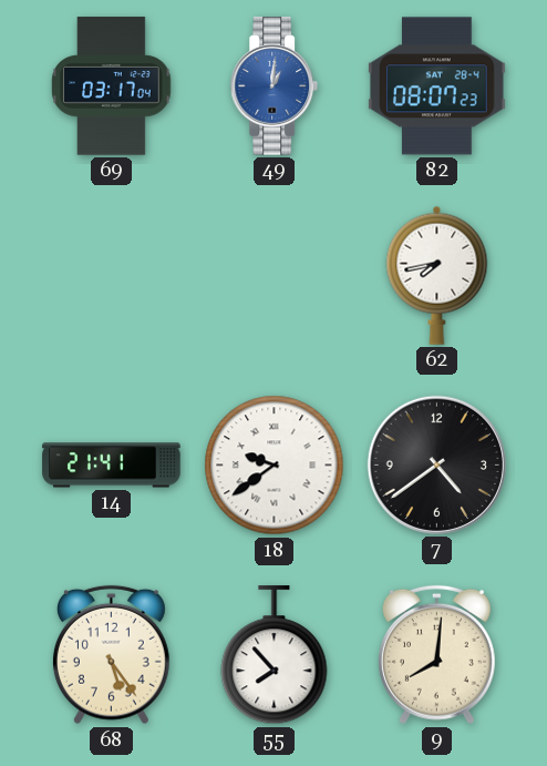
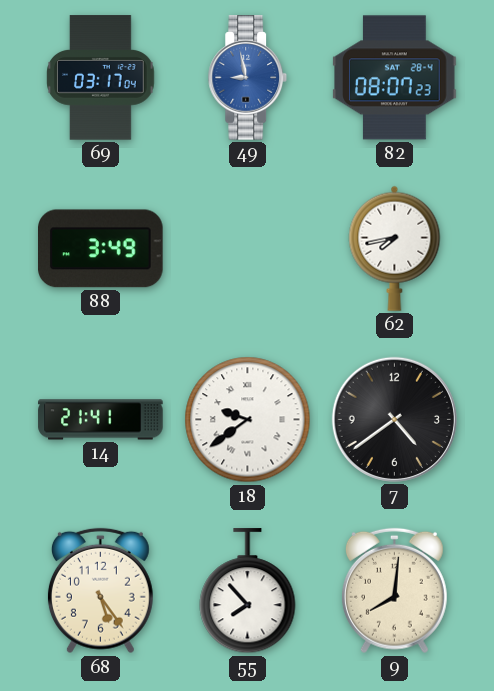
49: 1:01 -> 8:58 (248, 78)
88: none -> 3:49 (101, 249)
